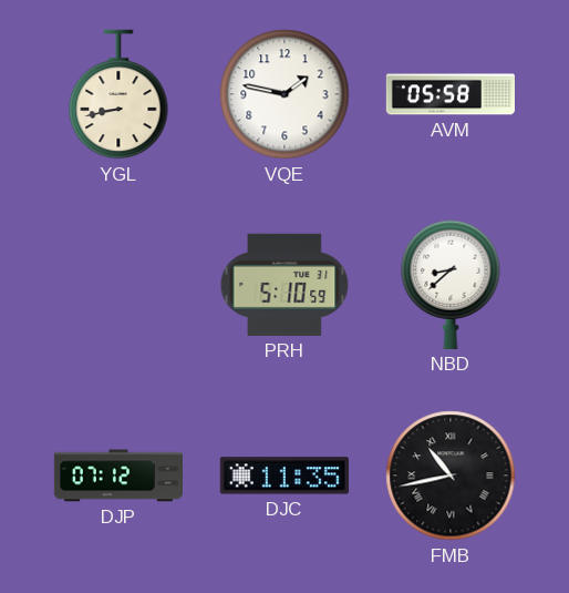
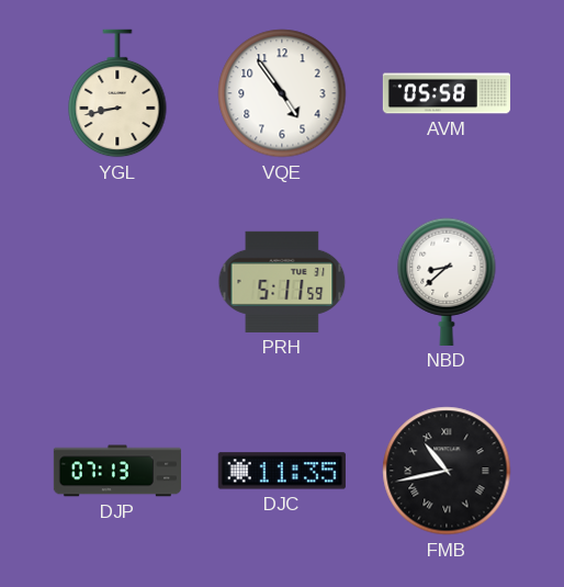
VQE: 1:47 -> 4:54 (282, 93)
PRH: 5:10 -> 5:11 (282, 282)
DJP: 07:12 -> 07:13 (116, 471)
